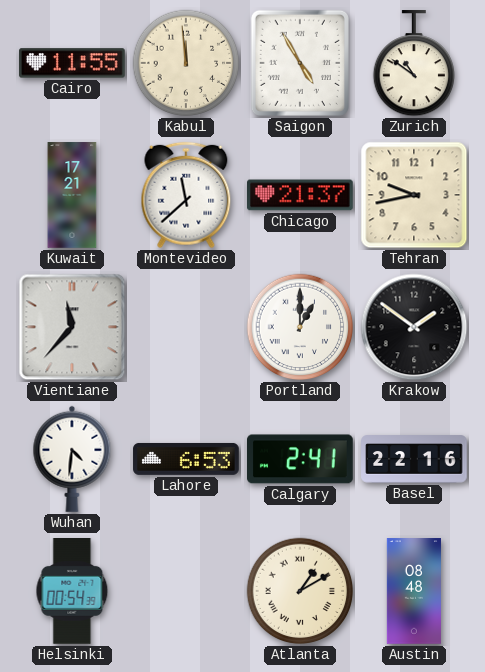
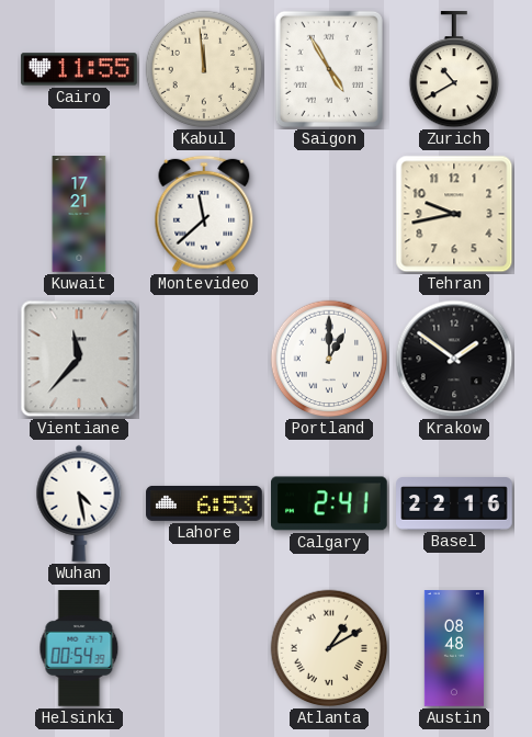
Zurich: 10:51 -> 10:40 (453, 70)
Chicago: 21:37 -> none (301, 195)
Wuhan: 4:31 -> 4:28 (79, 503)
